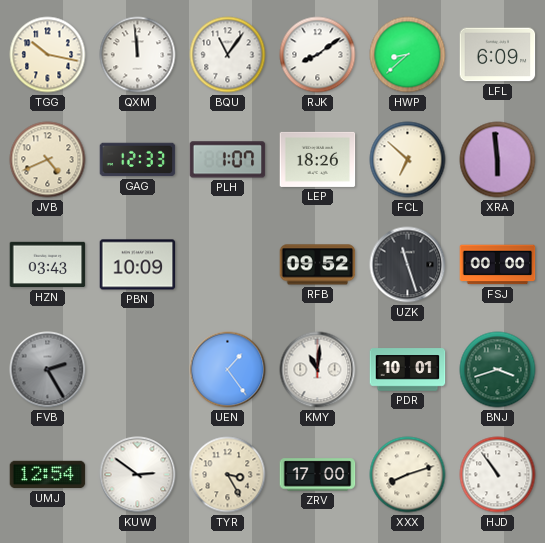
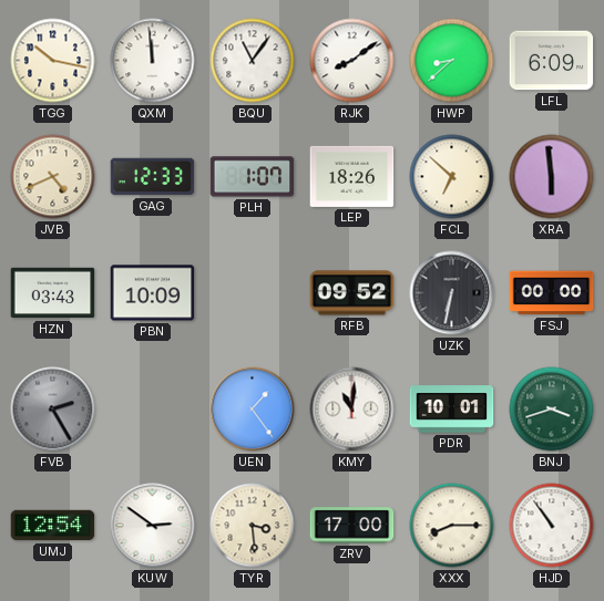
UZK: 11:27 -> 6:32 (452, 293)
TYR: 3:25 -> 3:29 (253, 526)
XXX: 8:12 -> 8:15 (452, 526)
